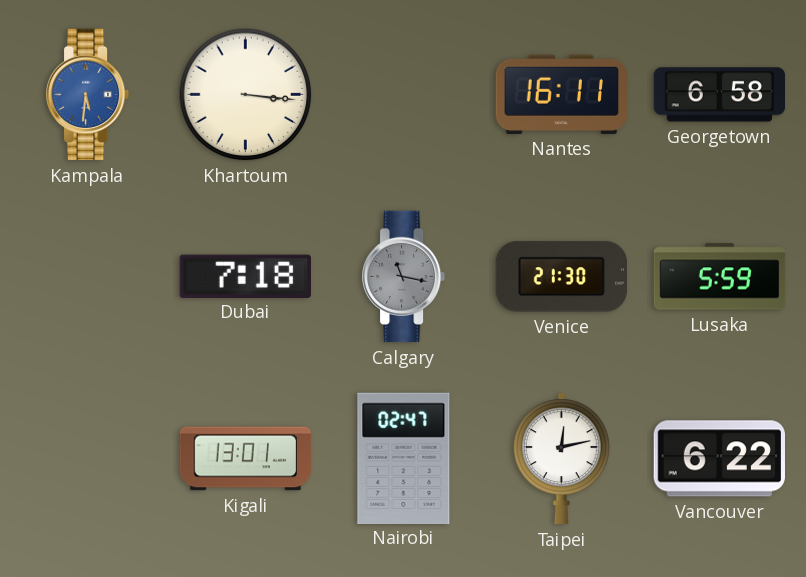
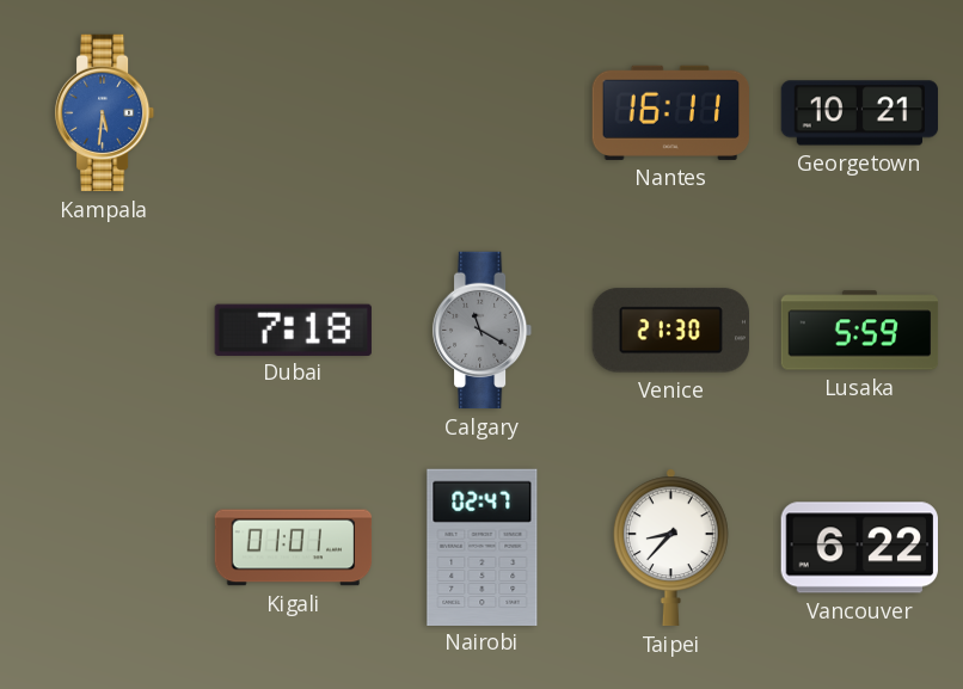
Khartoum: 3:16 -> none (246, 95)
Georgetown: 6:58 -> 10:21 (860, 113)
Calgary: 11:17 -> 11:20 (483, 331)
Kigali: 13:01 -> 01:01 (294, 548)
Taipei: 12:13 -> 8:37 (670, 548)
